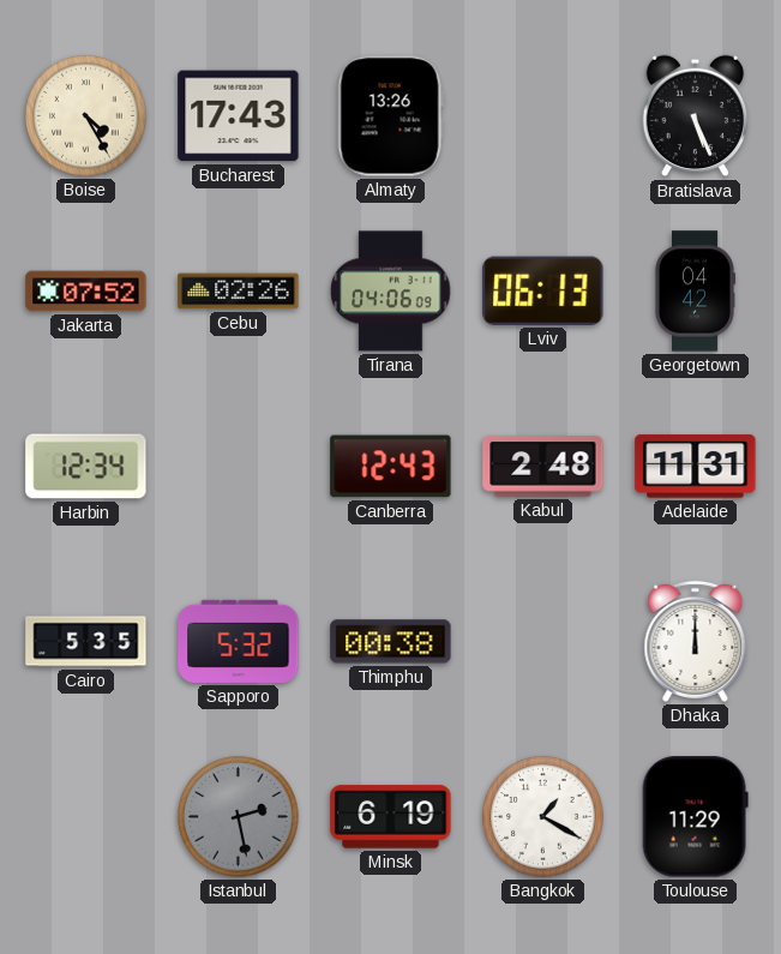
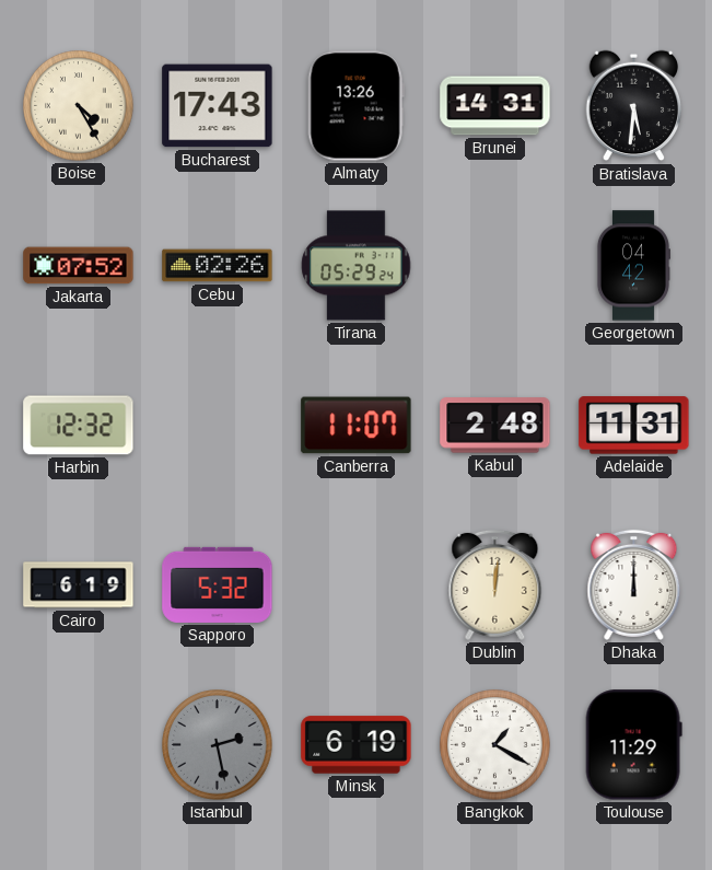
Brunei: none -> 14:31 (495, 106)
Bratislava: 5:26 -> 5:31 (634, 106)
Tirana: 04:06 -> 05:29 (357, 266)
Lviv: 06:13 -> none (543, 290)
Harbin: 12:34 -> 12:32 (79, 426)
Canberra: 12:43 -> 11:07 (357, 426)
Cairo: 5:35 -> 6:19 (79, 585)
Thimphu: 00:38 -> none (391, 642)
Dublin: none -> 12:01 (495, 584)
